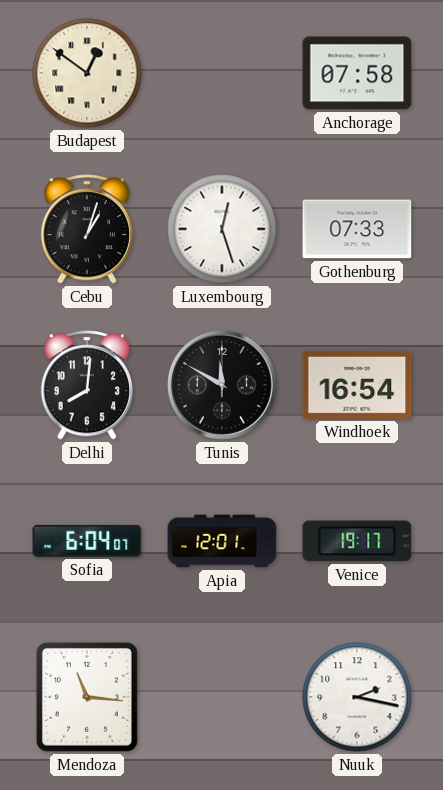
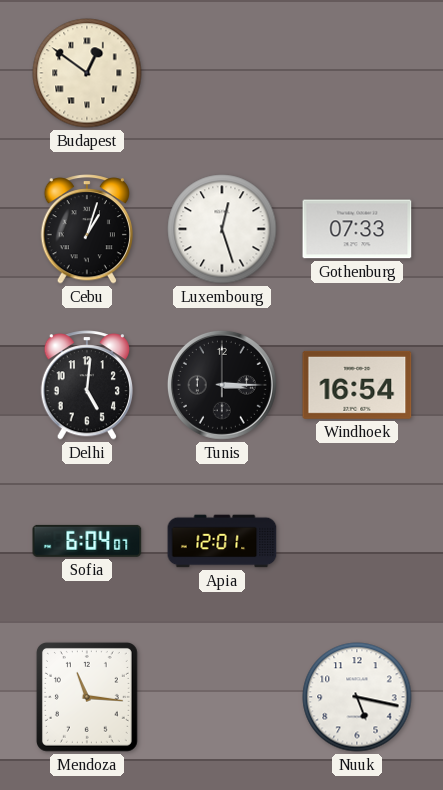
Anchorage: 07:58 -> none (357, 73)
Delhi: 8:01 -> 5:01 (86, 386)
Tunis: 11:50 -> 3:15 (222, 385)
Venice: 19:17 -> none (357, 541)
Nuuk: 2:17 -> 5:17 (357, 697)
